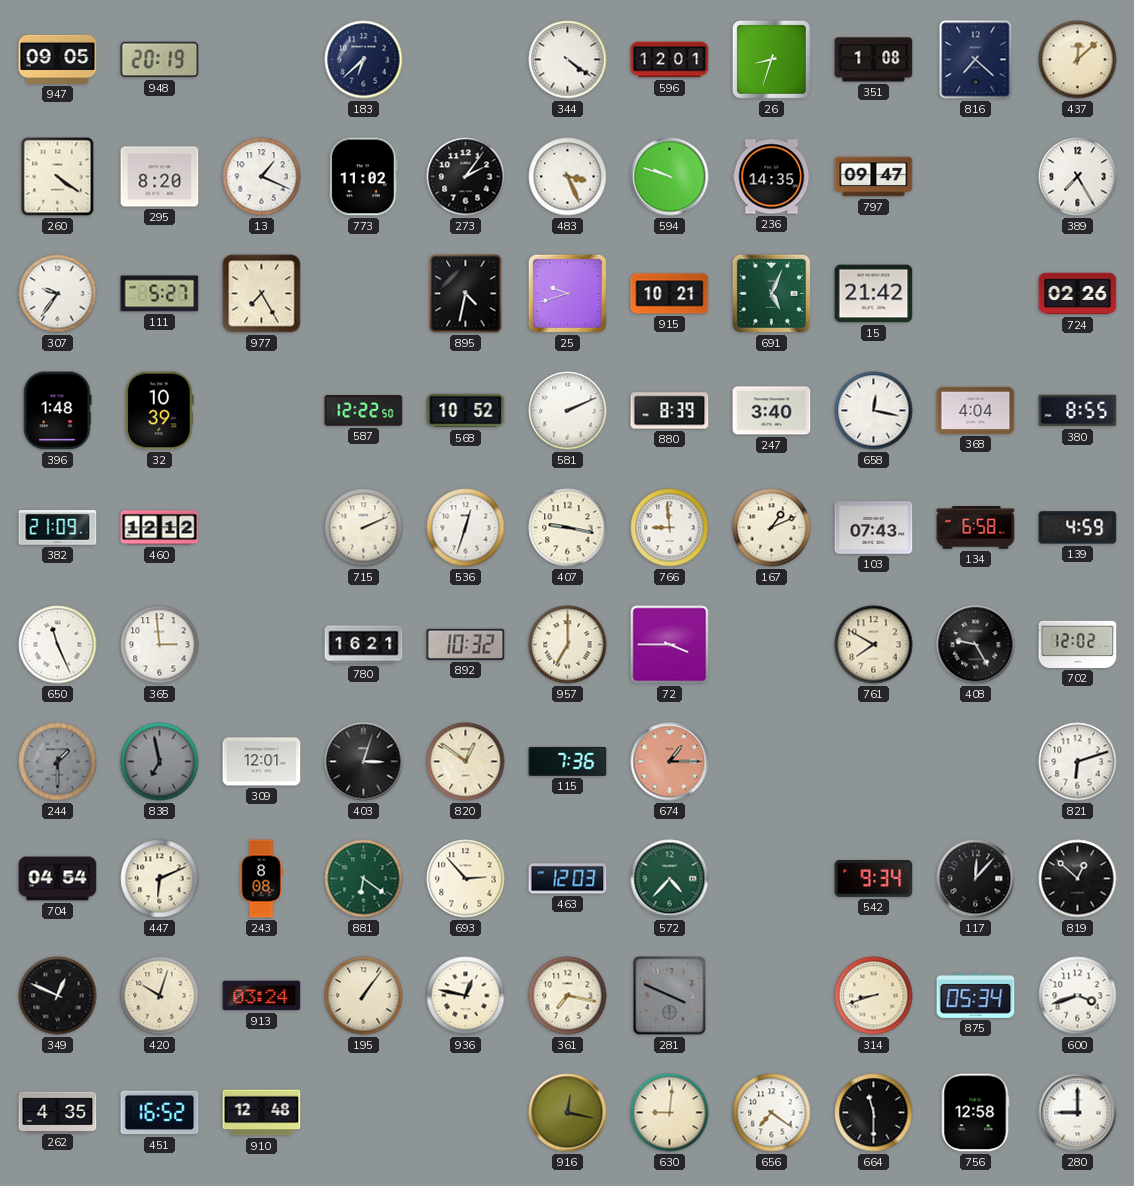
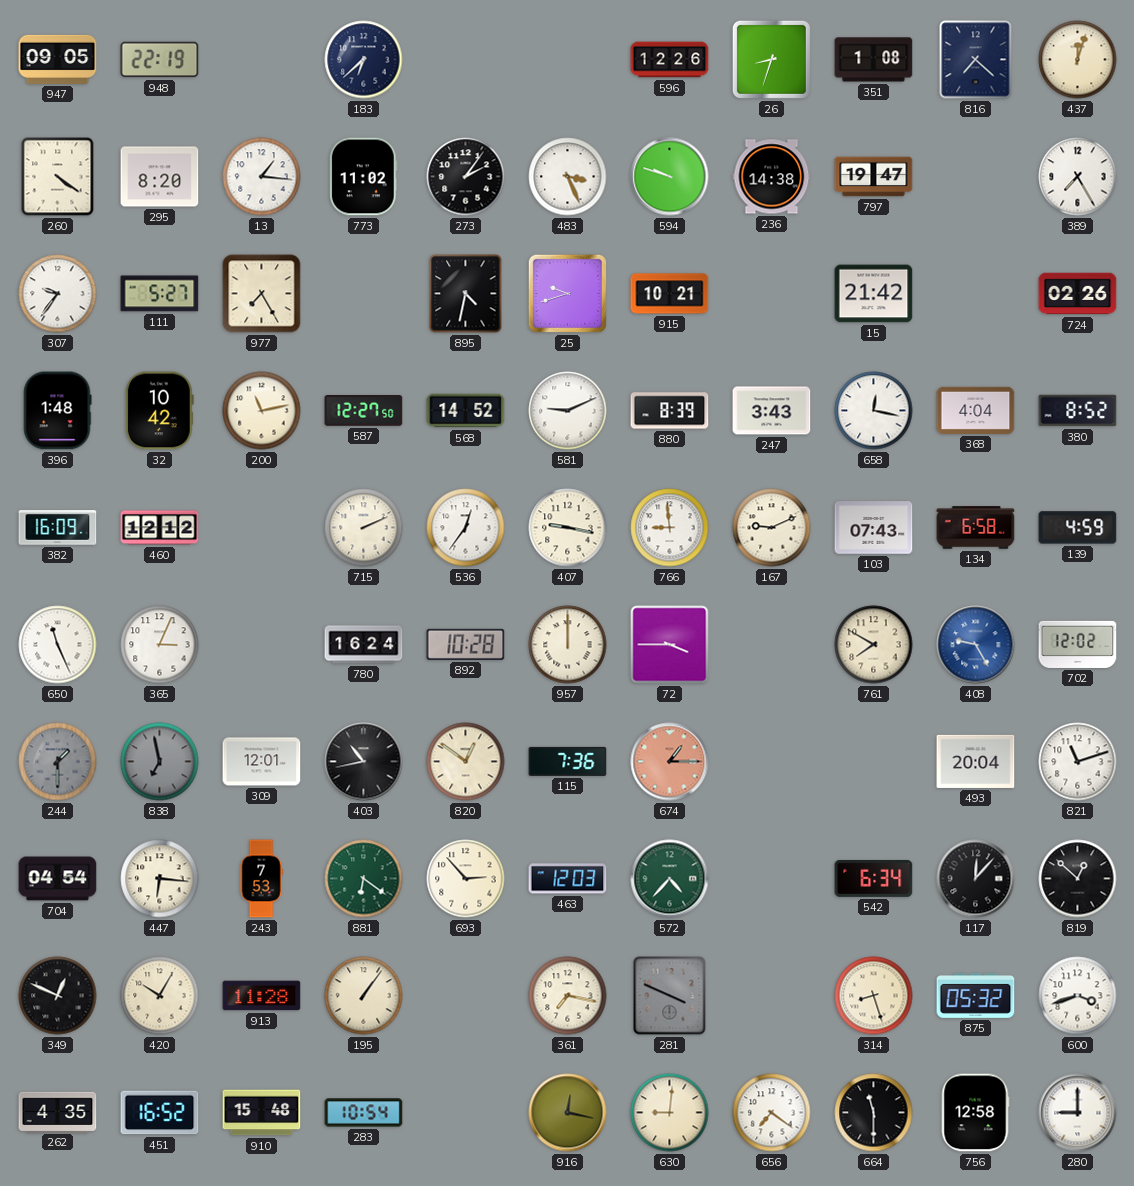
948: 20:19 -> 22:19 (160, 60)
344: 4:21 -> none (568, 60)
596: 12:01 -> 12:26 (670, 60)
437: 12:08 -> 12:03 (1078, 60)
13: 1:19 -> 1:16 (262, 177)
236: 14:35 -> 14:38 (772, 177)
797: 09:47 -> 19:47 (874, 177)
691: 5:04 -> none (771, 293)
32: 10:39 -> 10:42 (159, 411)
200: none -> 11:13 (262, 411)
587: 12:22 -> 12:27 (364, 411)
568: 10:52 -> 14:52 (466, 411)
581: 2:11 -> 9:11 (568, 411)
247: 3:40 -> 3:43 (772, 411)
380: 8:55 -> 8:52 (1078, 411)
382: 21:09 -> 16:09 (58, 528)
536: 12:33 -> 12:36 (466, 528)
167: 1:11 -> 9:11 (772, 528)
365: 2:59 -> 3:04 (160, 645)
780: 16:21 -> 16:24 (364, 645)
892: 10:32 -> 10:28 (466, 644)
957: 7:00 -> 12:00 (568, 645)
408 dial: black -> blue (976, 645)
403: 3:03 -> 10:43 (364, 762)
493: none -> 20:04 (976, 761)
821: 6:12 -> 11:12 (1078, 762)
447: 6:11 -> 6:16 (160, 879)
243: 8:08 -> 7:53 (261, 879)
542: 9:34 -> 6:34 (874, 879)
420: 10:03 -> 10:05 (160, 996)
913: 03:24 -> 11:28 (262, 996)
936: 12:47 -> none (466, 996)
314: 8:42 -> 8:27 (874, 996)
875: 05:34 -> 05:32 (976, 996)
910: 12:48 -> 15:48 (262, 1113)
283: none -> 10:54 (364, 1113)
